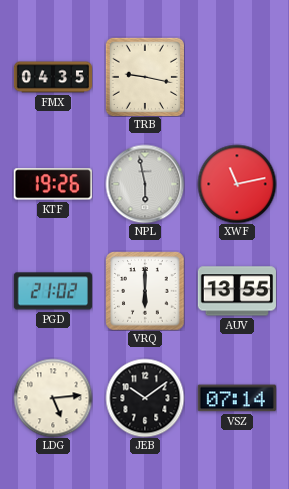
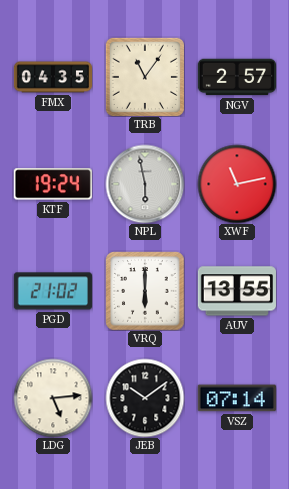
TRB: 9:17 -> 11:06 (145, 77)
NGV: none -> 2:57 (237, 77)
KTF: 19:26 -> 19:24 (53, 184)
